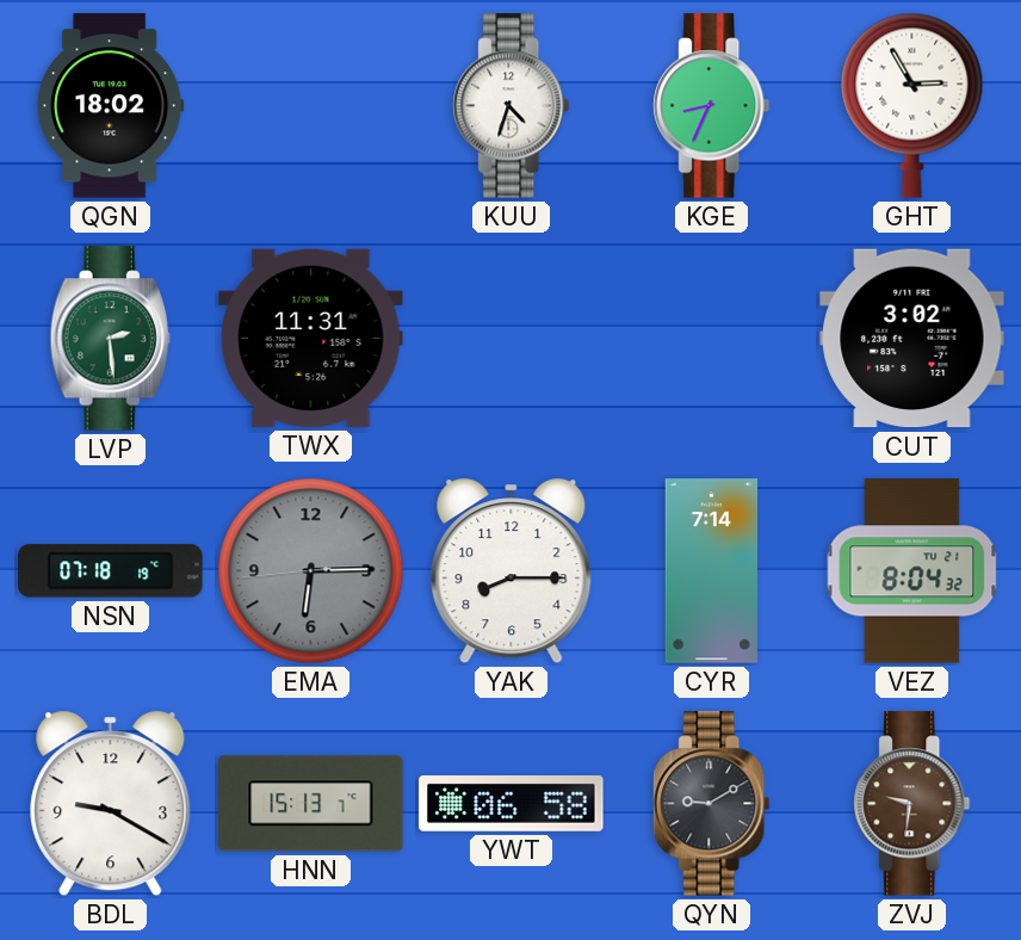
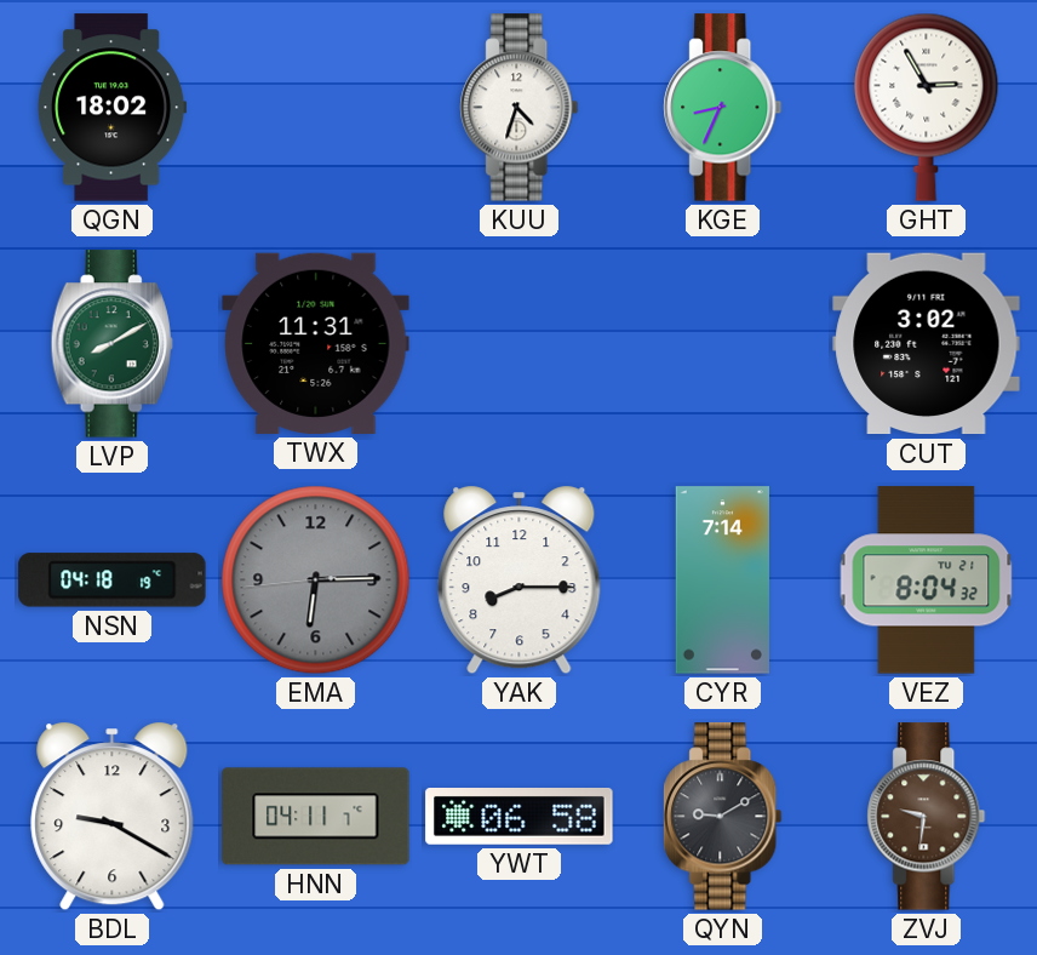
LVP: 2:29 -> 8:10 (111, 344)
NSN: 07:18 -> 04:18 (113, 581)
HNN: 15:13 -> 04:11 (316, 817)
